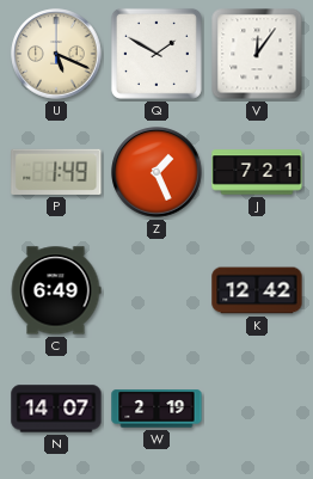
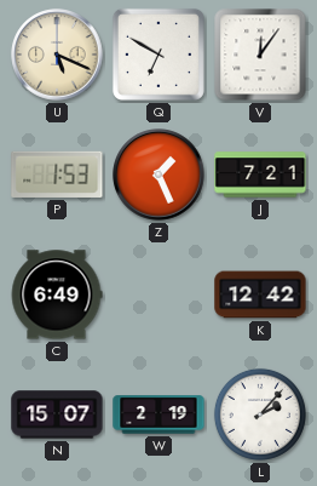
Q: 1:50 -> 6:50 (158, 55)
P: 1:49 -> 1:53 (57, 175)
N: 14:07 -> 15:07 (57, 414)
L: none -> 2:07 (260, 414)
